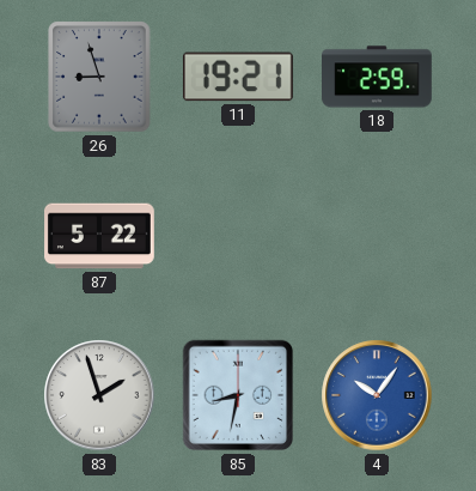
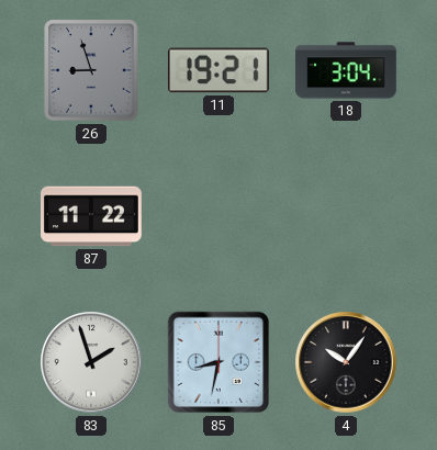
18: 2:59 -> 3:04 (347, 70)
87: 5:22 -> 11:22 (92, 216)
4 dial: blue -> black (346, 362)
